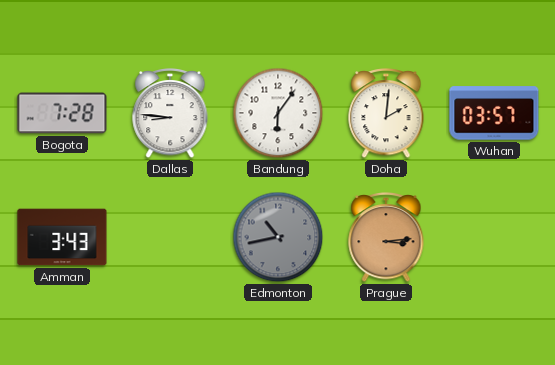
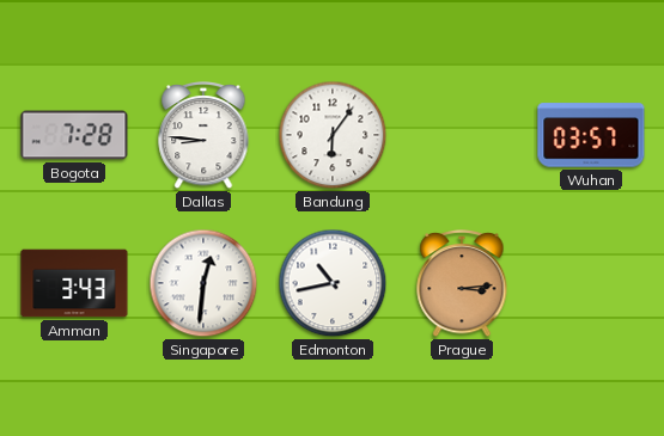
Doha: 2:01 -> none (386, 113)
Singapore: none -> 12:31 (203, 283)
Edmonton dial: grey -> white (333, 283)
